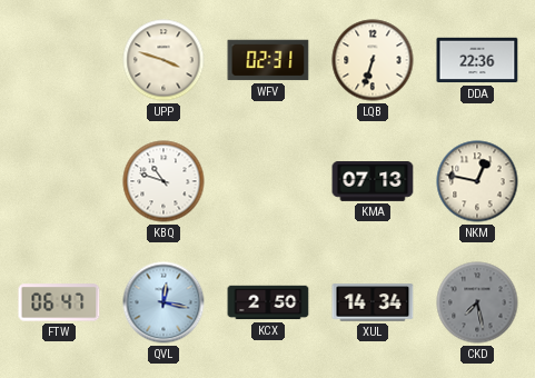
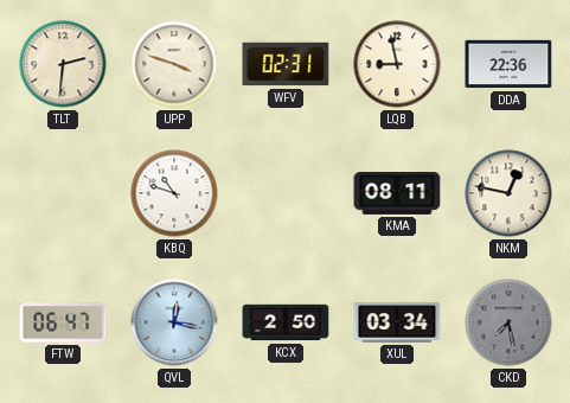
TLT: none -> 2:31 (63, 64)
LQB: 6:33 -> 8:58 (397, 64)
KMA: 07:13 -> 08:11 (397, 194)
XUL: 14:34 -> 03:34 (397, 322)
